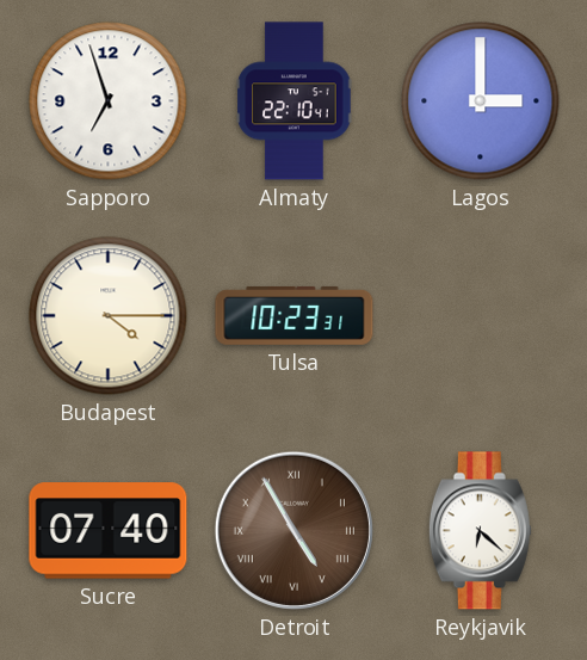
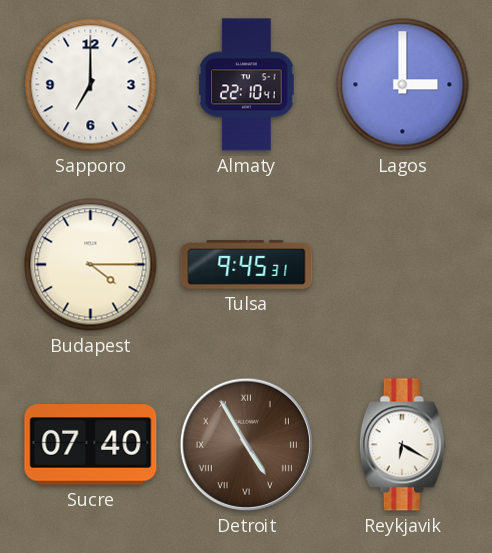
Sapporo: 6:57 -> 7:00 (91, 85)
Tulsa: 10:23 -> 9:45 (247, 265)
Reykjavik: 6:22 -> 6:20 (402, 445)
